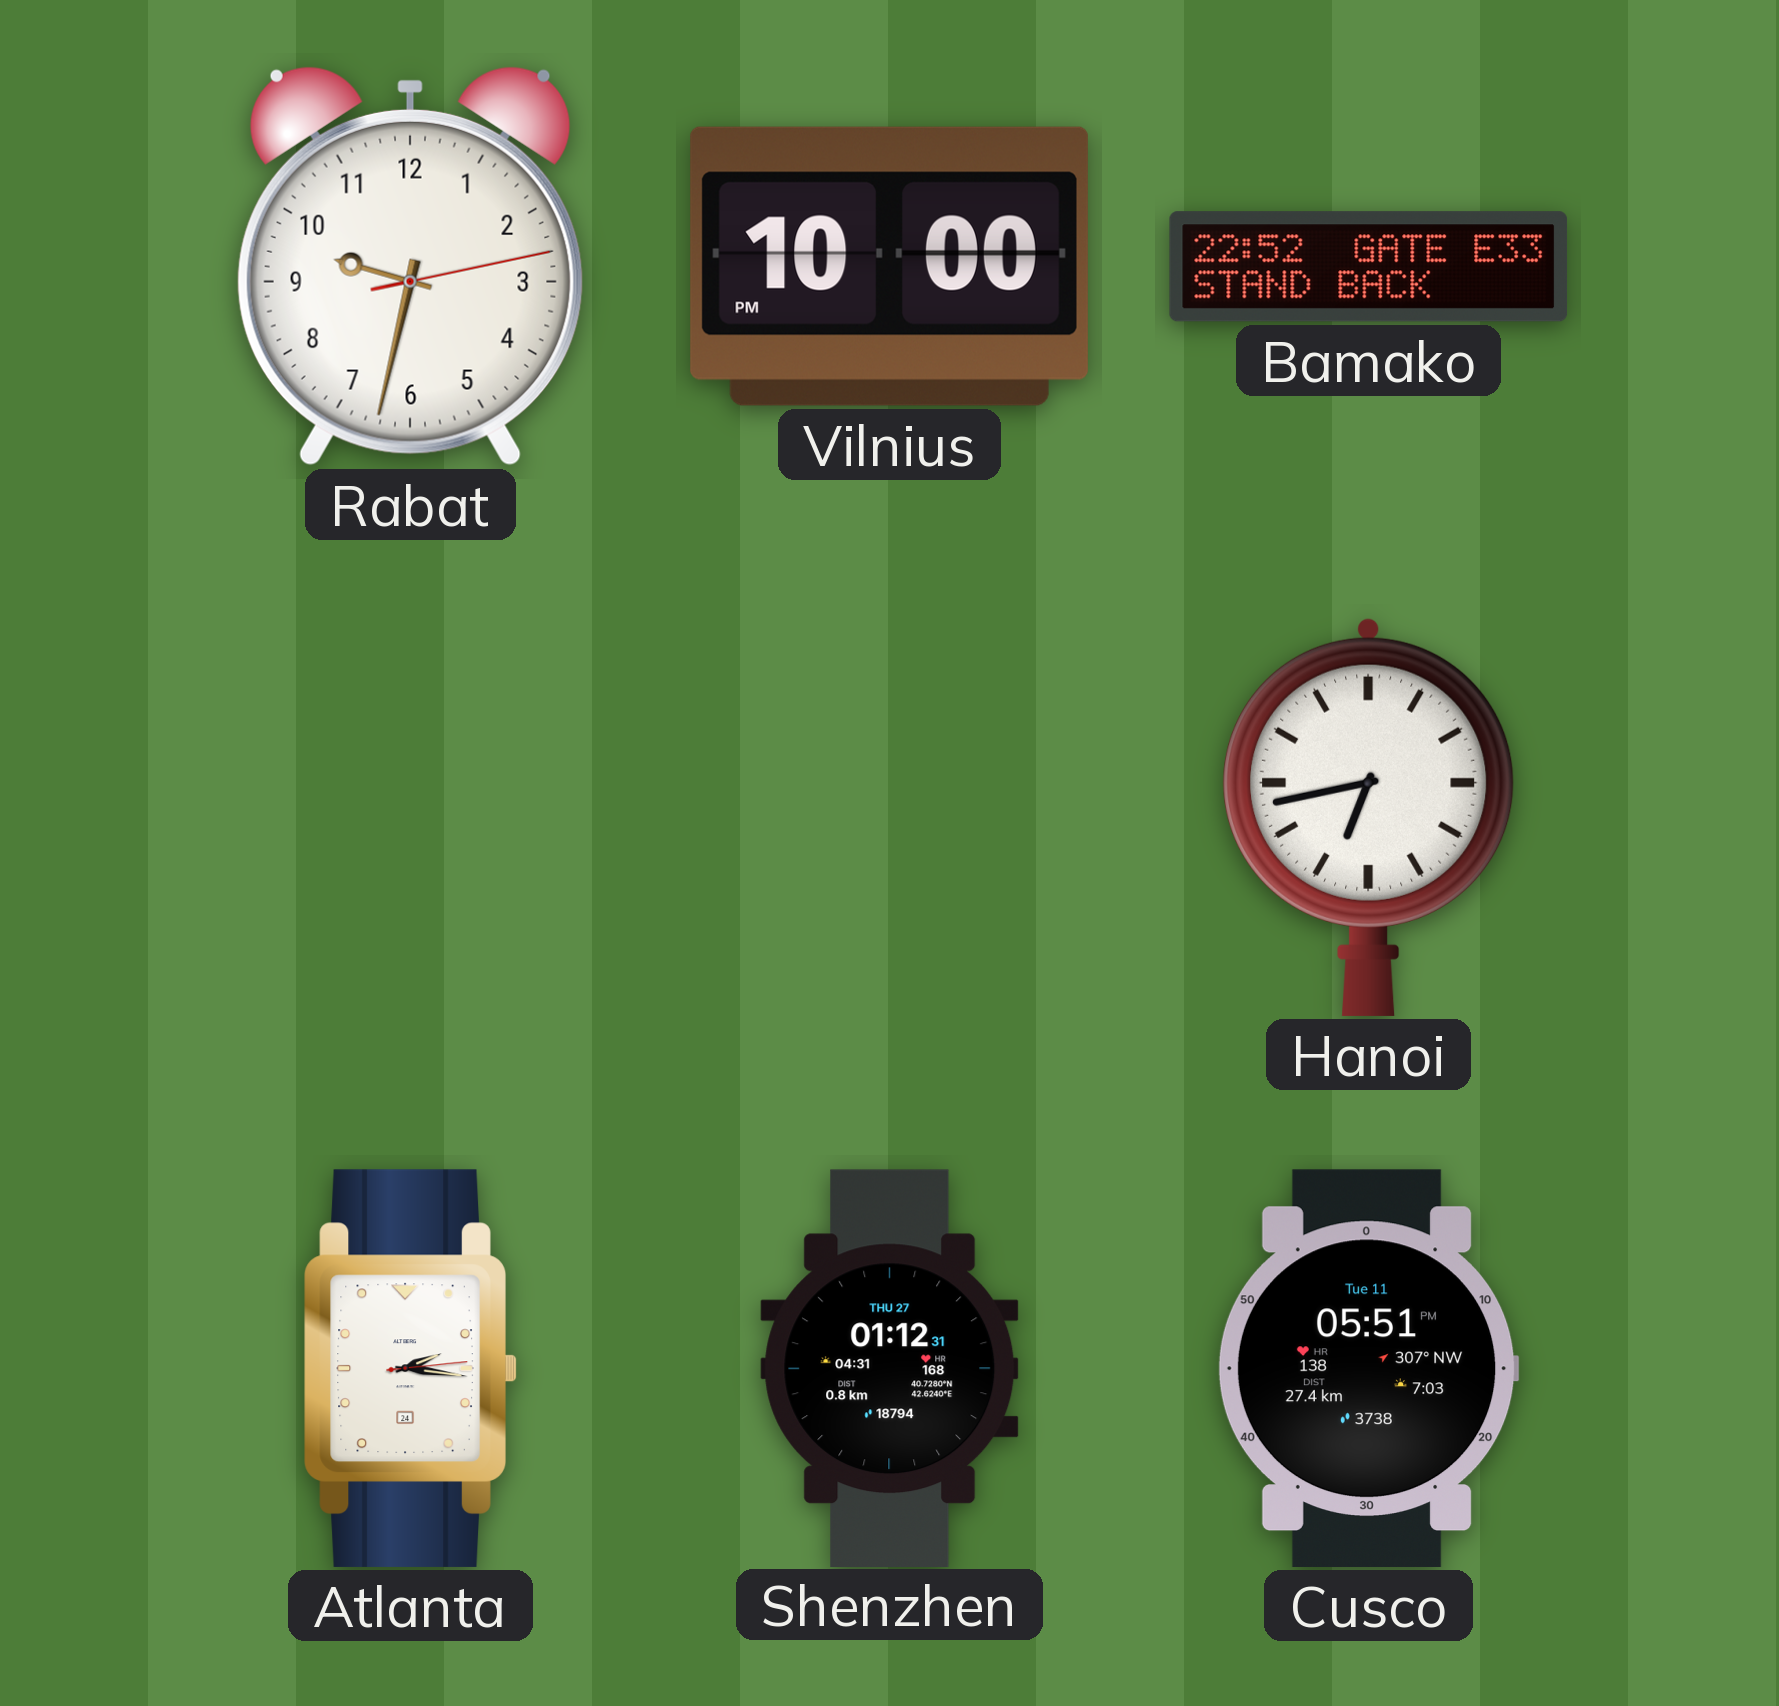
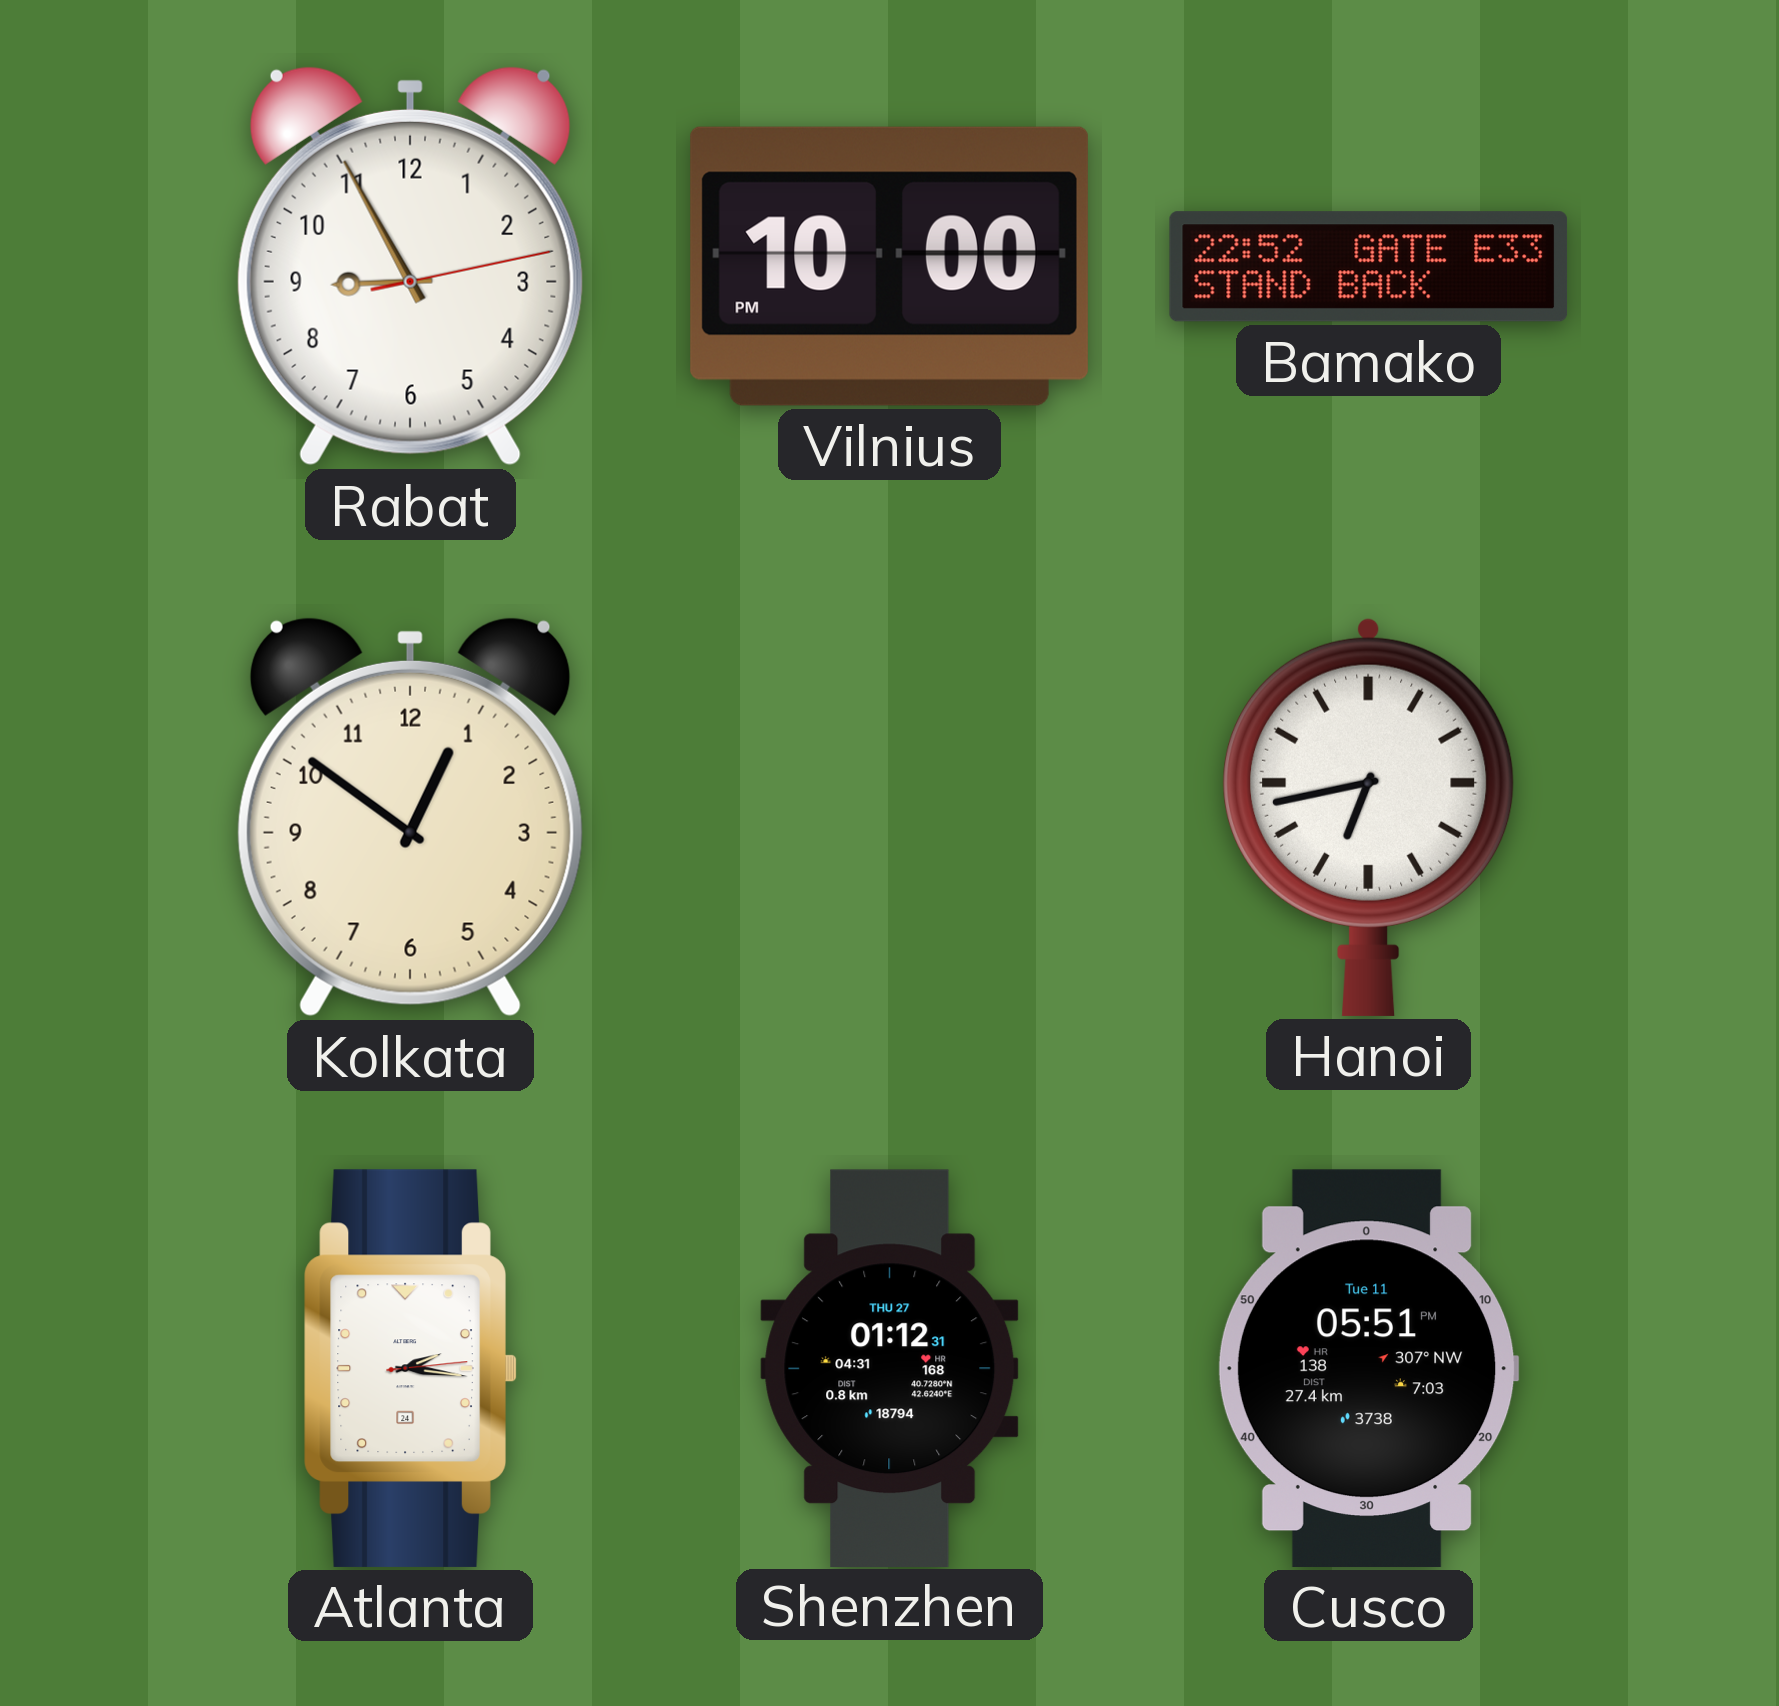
Rabat: 9:32 -> 8:55 (410, 266)
Kolkata: none -> 12:51 (410, 817)
